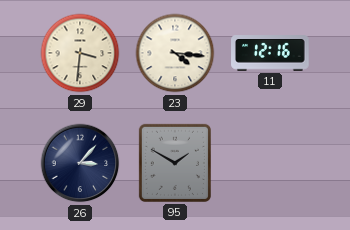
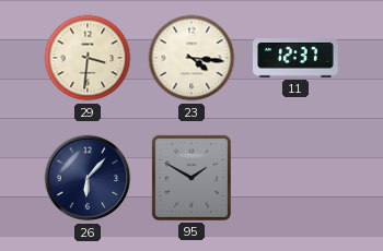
11: 12:16 -> 12:37 (295, 59)
26: 3:07 -> 6:07 (88, 178)
